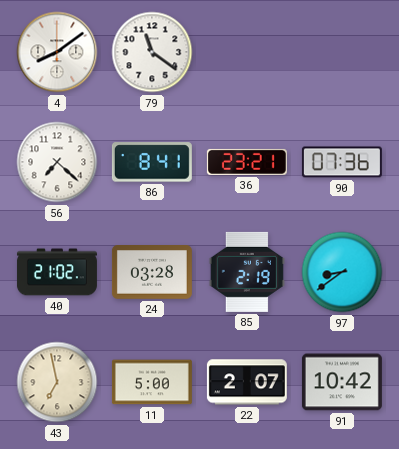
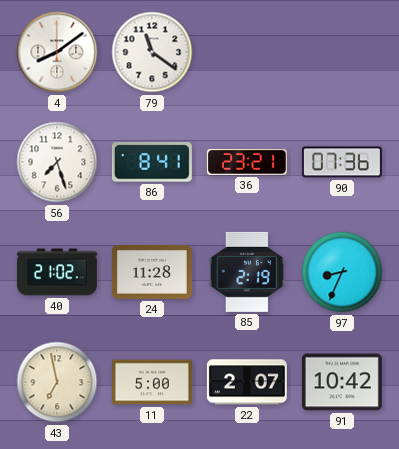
56: 7:22 -> 7:27 (57, 162)
24: 03:28 -> 11:28 (152, 273)
97: 8:39 -> 8:34 (342, 272)
